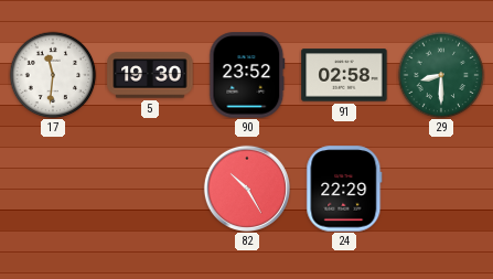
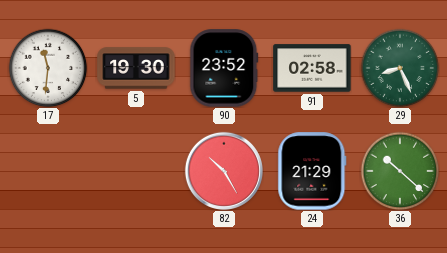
29: 8:30 -> 8:26 (400, 68)
24: 22:29 -> 21:29 (312, 171)
36: none -> 10:22 (400, 171)
